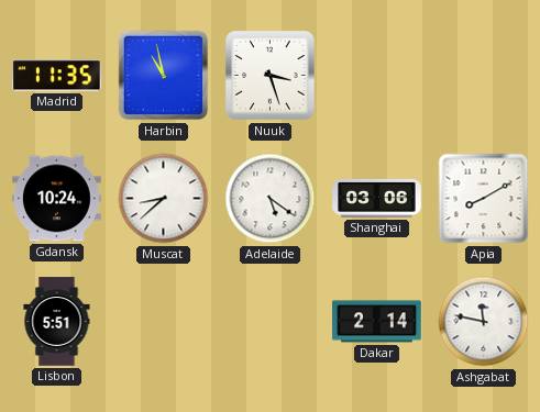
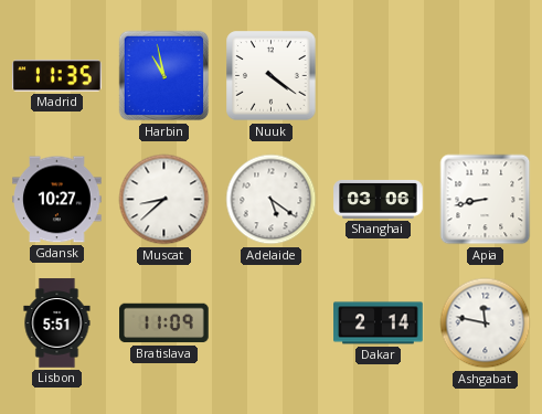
Nuuk: 3:27 -> 4:21 (272, 76)
Gdansk: 10:24 -> 10:27 (57, 200)
Apia: 8:10 -> 8:43 (486, 200)
Bratislava: none -> 11:09 (164, 323)
